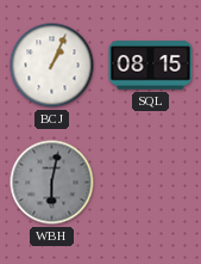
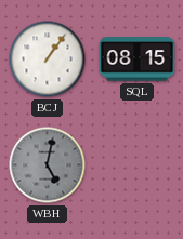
BCJ: 1:04 -> 1:06 (48, 59)
WBH: 6:02 -> 5:02 (48, 165)
